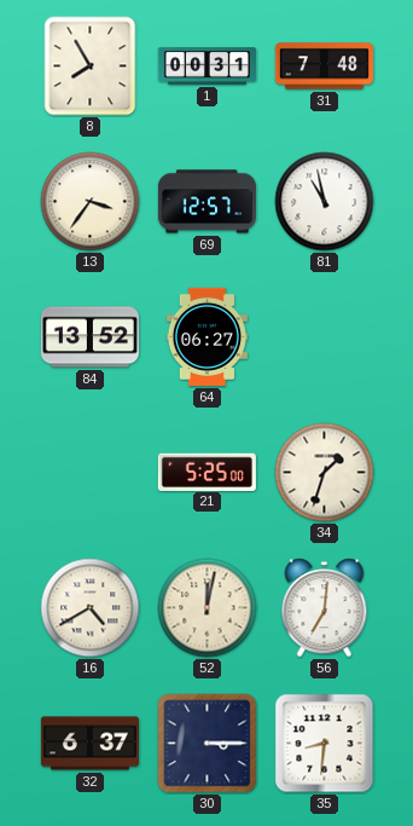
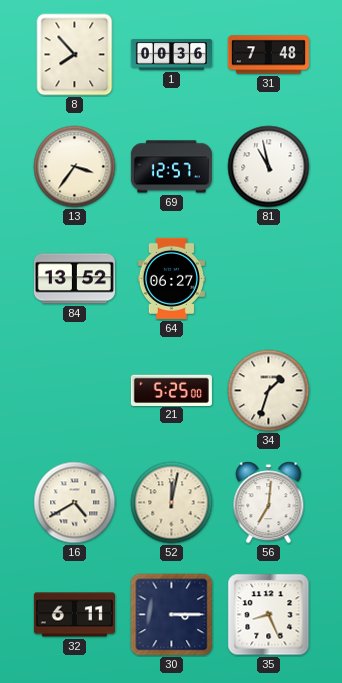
8: 7:55 -> 7:53 (75, 55)
1: 00:31 -> 00:36 (171, 55)
32: 6:37 -> 6:11 (74, 615)
35: 8:31 -> 8:26 (269, 615)
